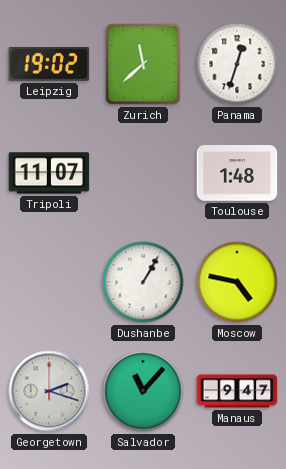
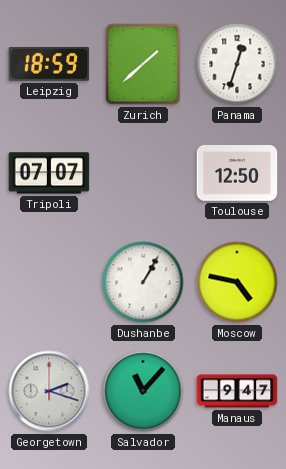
Leipzig: 19:02 -> 18:59 (49, 64)
Zurich: 11:38 -> 1:38 (143, 64)
Tripoli: 11:07 -> 07:07 (49, 173)
Toulouse: 1:48 -> 12:50 (237, 174)
